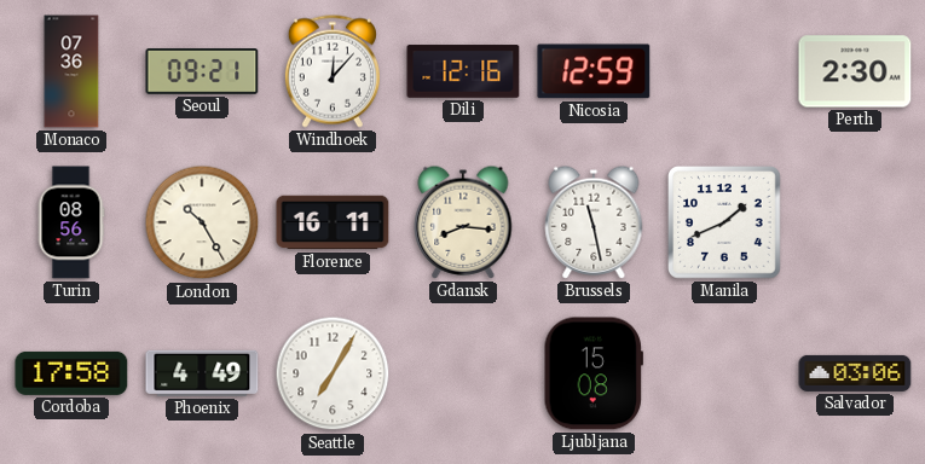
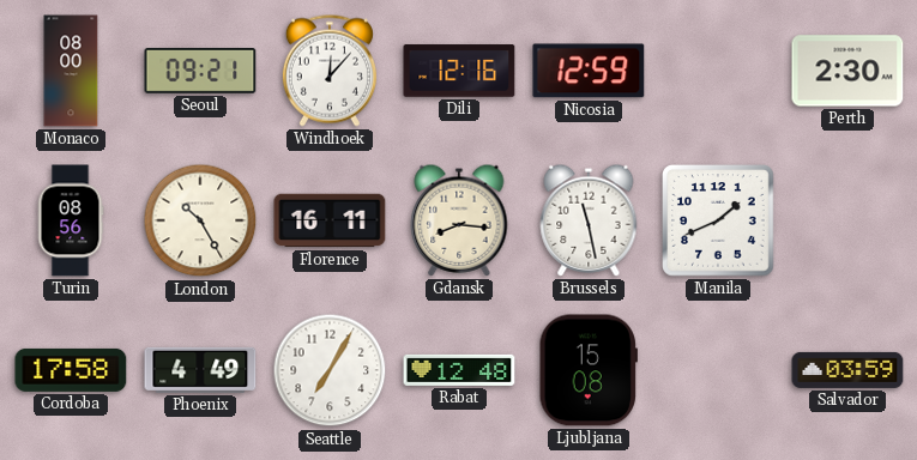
Monaco: 07:36 -> 08:00 (71, 71)
Rabat: none -> 12:48 (459, 370)
Salvador: 03:06 -> 03:59 (847, 370)
